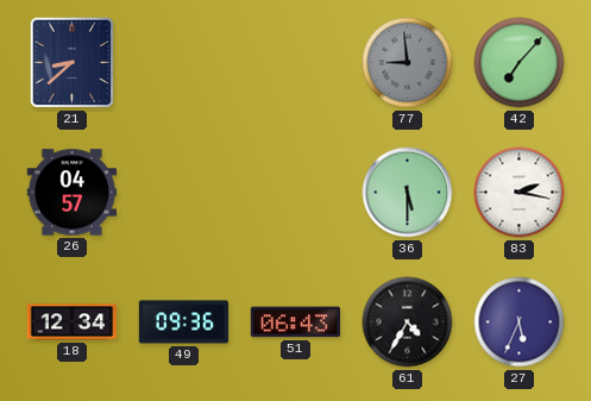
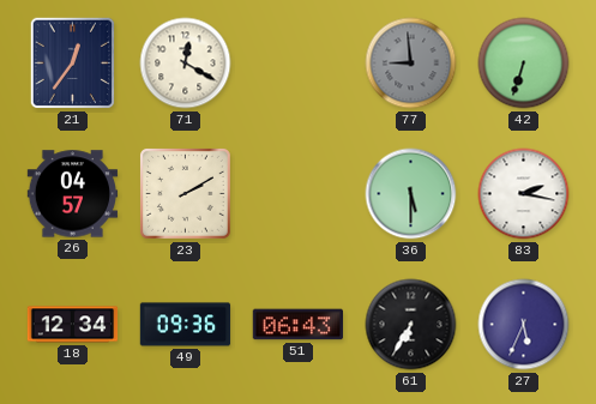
21: 8:38 -> 12:36 (73, 64)
71: none -> 12:20 (186, 64)
42: 7:07 -> 6:33 (524, 64)
23: none -> 2:10 (185, 193)
61: 4:35 -> 6:35 (411, 325)
